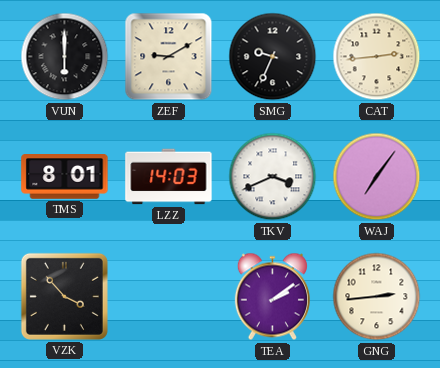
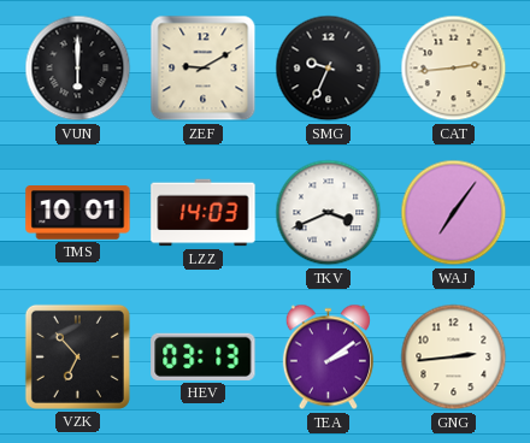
TMS: 8:01 -> 10:01 (78, 213)
VZK: 3:53 -> 6:53 (77, 356)
HEV: none -> 03:13 (204, 356)
